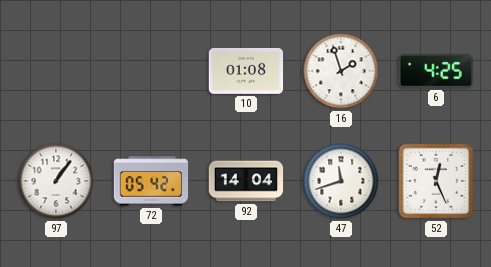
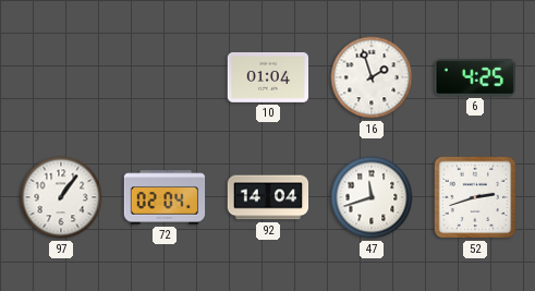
10: 01:08 -> 01:04 (268, 77)
72: 05:42 -> 02:04 (165, 197)
52: 12:26 -> 2:42 (475, 197)
